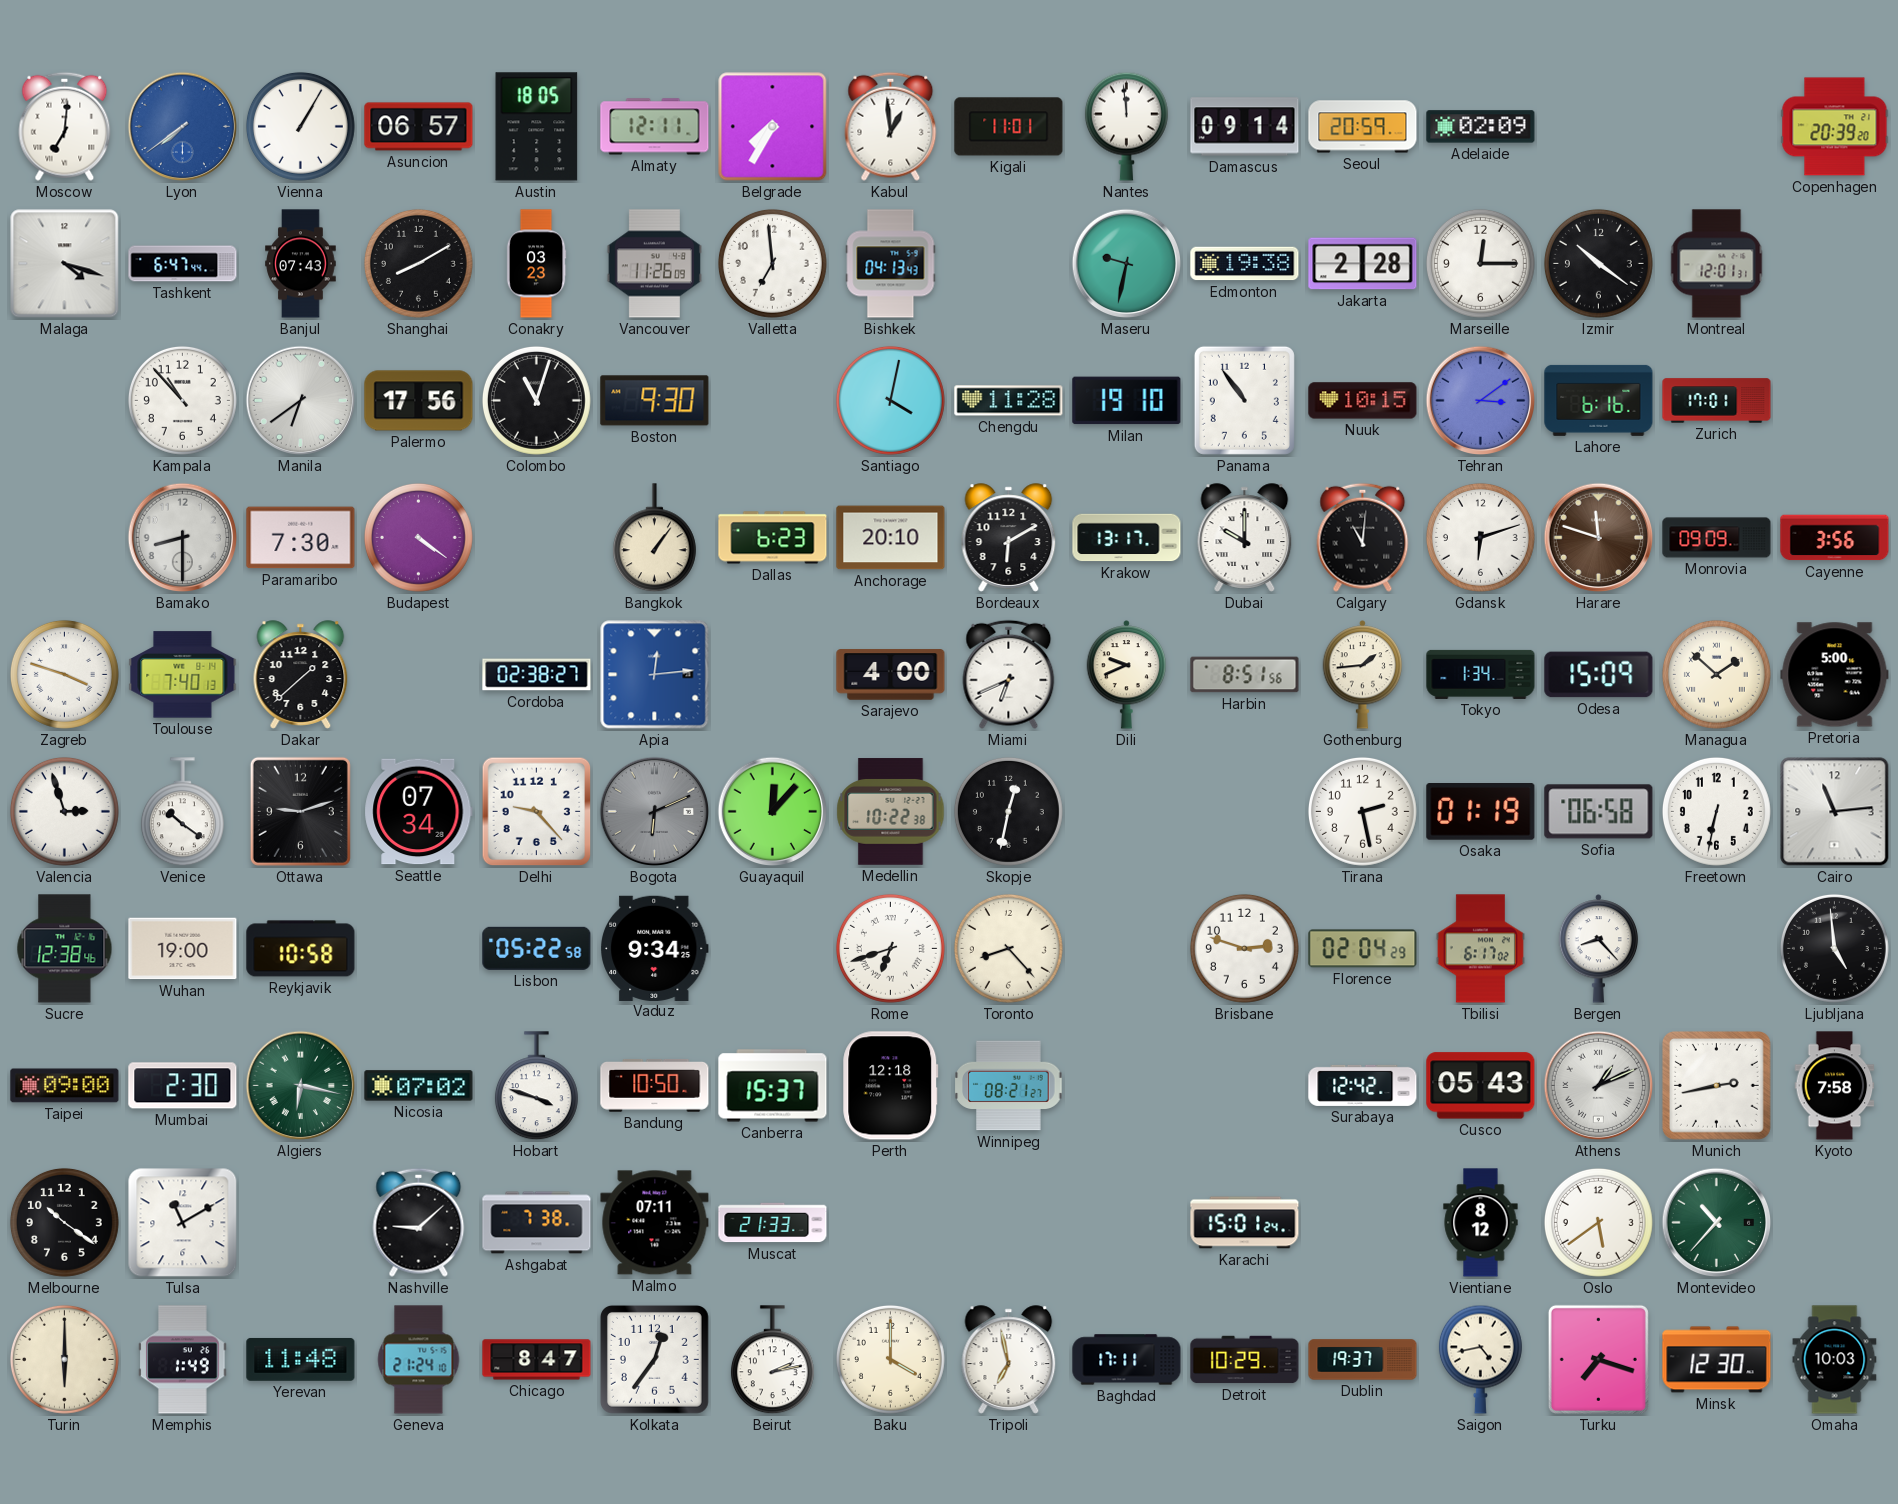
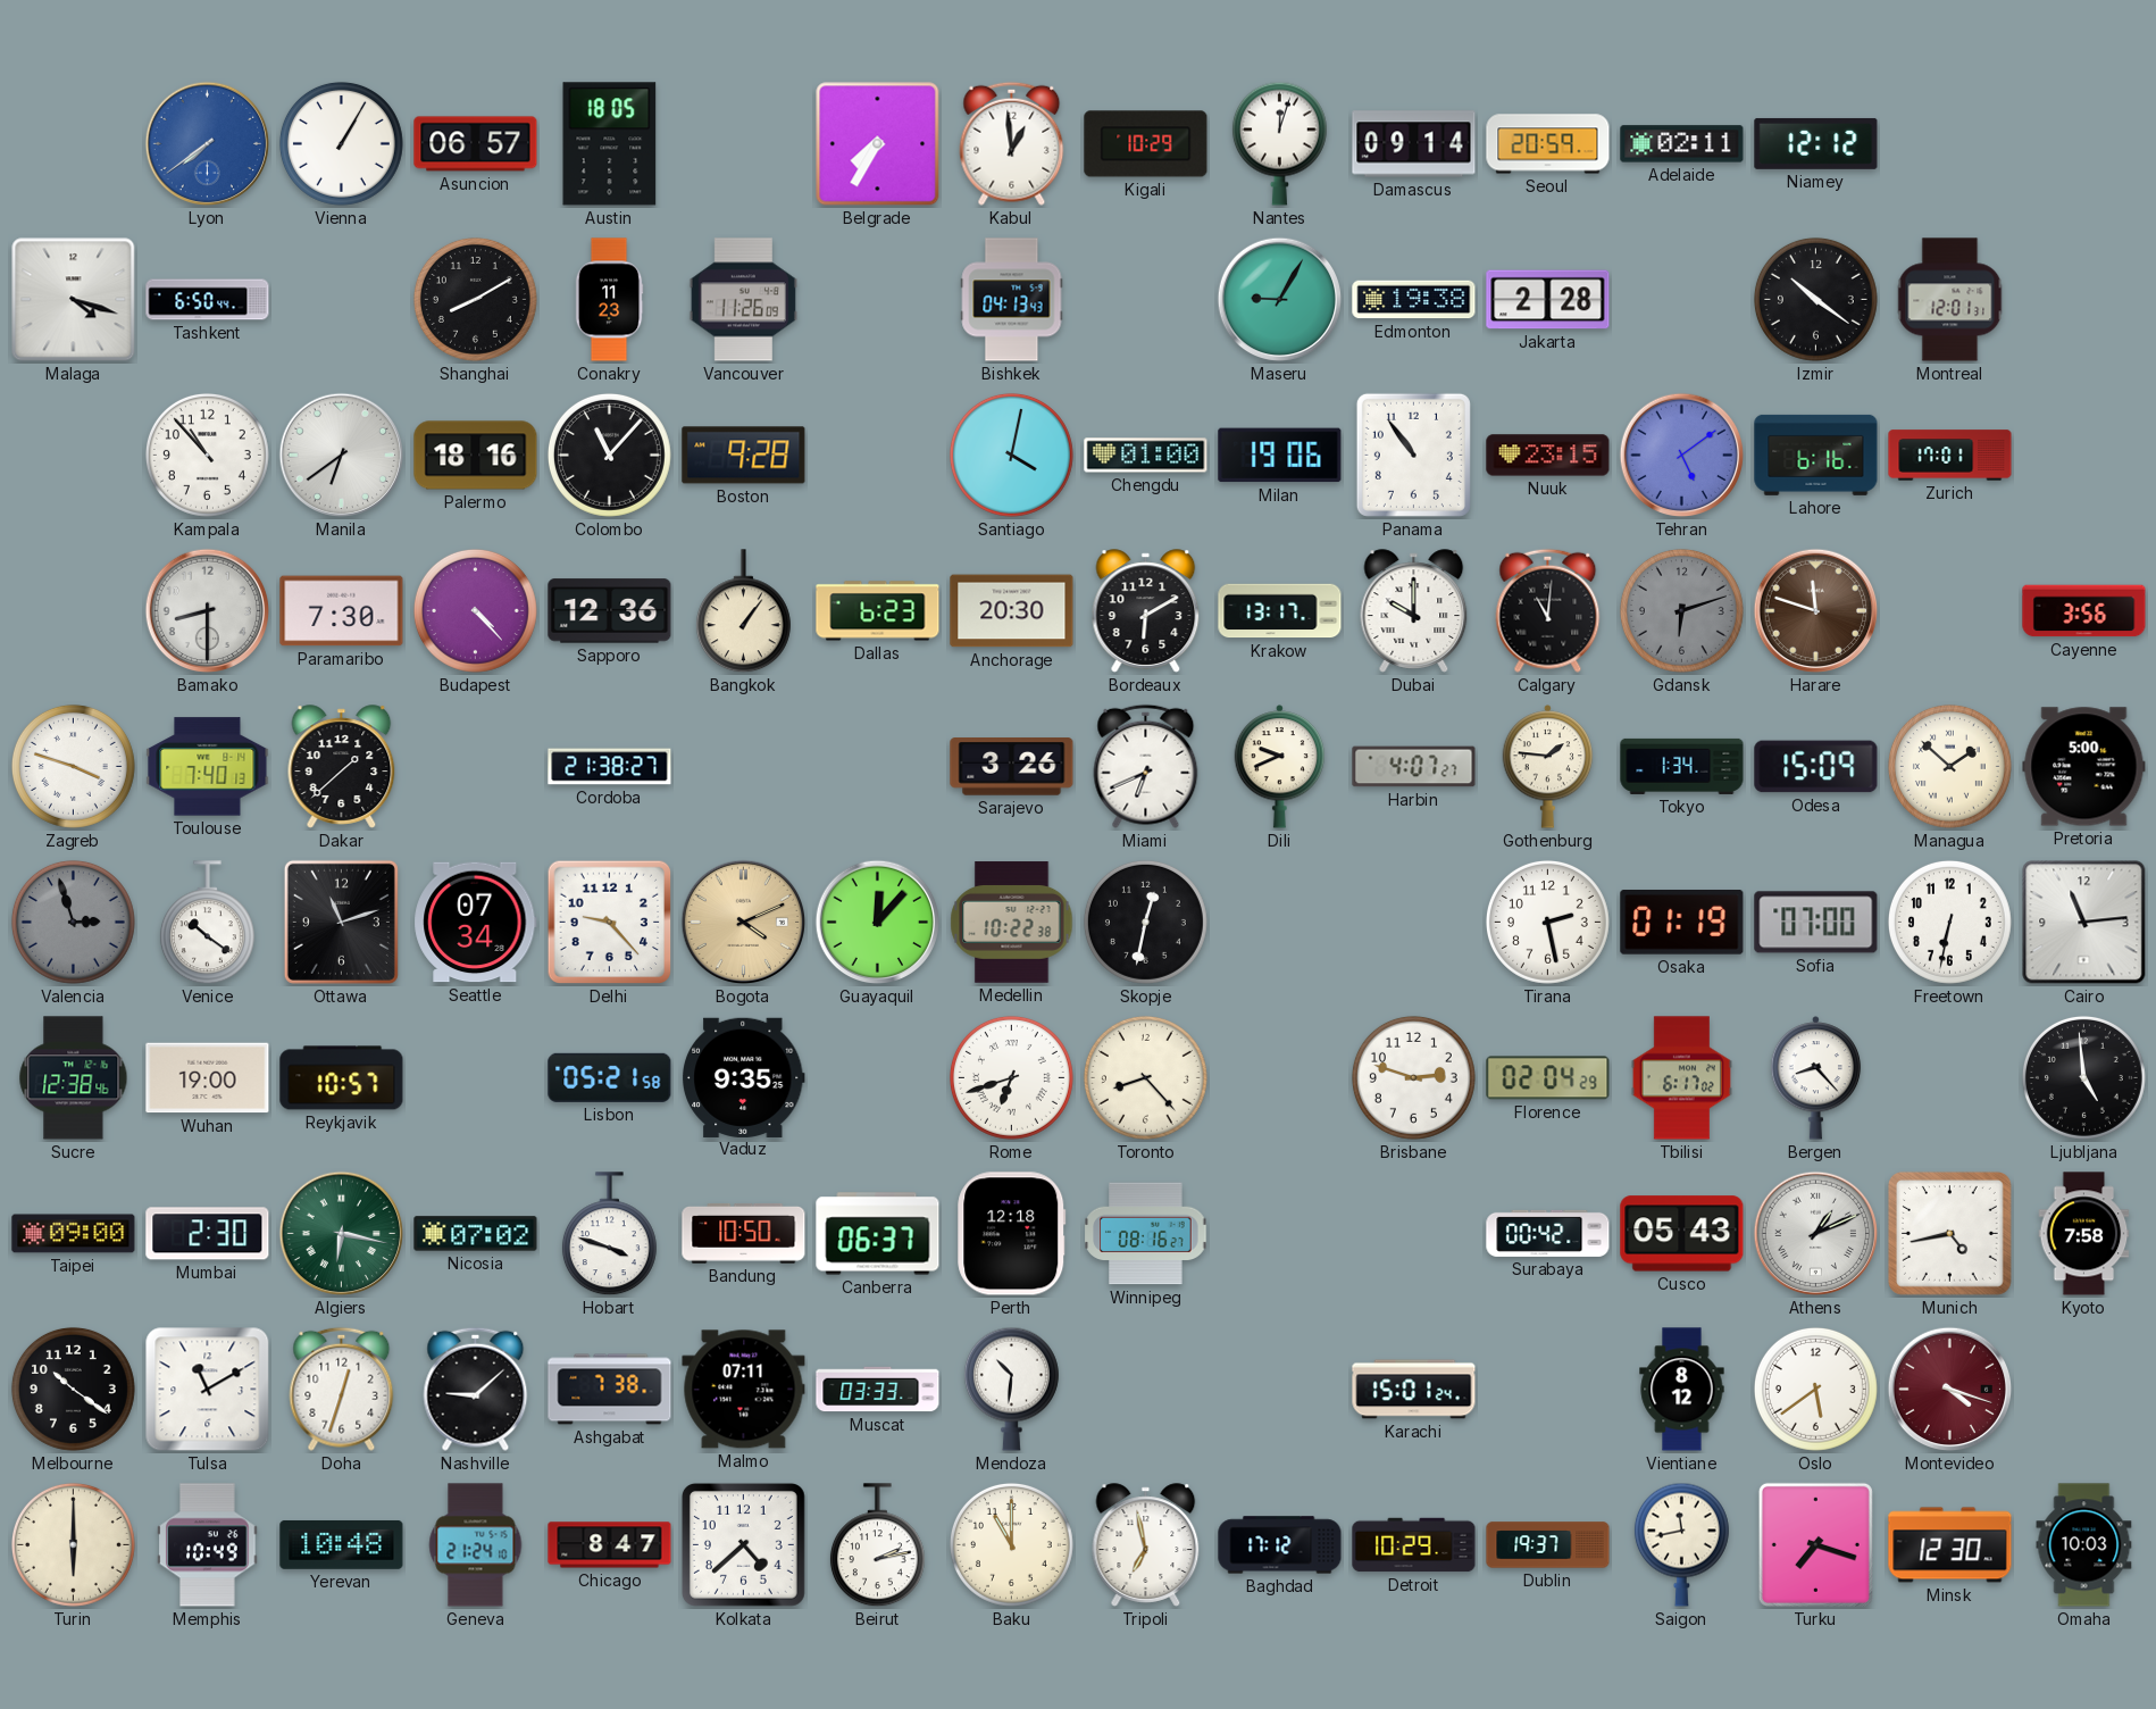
Moscow: 7:01 -> none (65, 126)
Almaty: 12:11 -> none (655, 127)
Kigali: 11:01 -> 10:29 (1146, 144)
Nantes: 11:59 -> 12:03 (1279, 143)
Adelaide: 02:09 -> 02:11 (1682, 144)
Niamey: none -> 12:12 (1816, 143)
Copenhagen: 20:39 -> none (1835, 127)
Tashkent: 6:47 -> 6:50 (208, 300)
Banjul: 07:43 -> none (301, 264)
Conakry: 03:23 -> 11:23 (609, 300)
Valletta: 6:59 -> none (772, 263)
Maseru: 9:32 -> 9:05 (1280, 300)
Marseille: 12:15 -> none (1480, 263)
Palermo: 17:56 -> 18:16 (476, 456)
Colombo: 11:03 -> 11:07 (609, 455)
Boston: 9:30 -> 9:28 (744, 456)
Chengdu: 11:28 -> 01:00 (1146, 456)
Milan: 19:10 -> 19:06 (1280, 456)
Nuuk: 10:15 -> 23:15 (1548, 456)
Tehran: 3:09 -> 5:09 (1682, 456)
Budapest: 4:21 -> 4:23 (475, 610)
Sapporo: none -> 12:36 (610, 611)
Anchorage: 20:10 -> 20:30 (1012, 611)
Gdansk dial: white -> grey (1681, 610)
Monrovia: 09:09 -> none (1717, 538)
Cordoba: 02:38 -> 21:38 (610, 767)
Apia: 12:14 -> none (655, 675)
Sarajevo: 4:00 -> 3:26 (1012, 767)
Harbin: 8:51 -> 4:07 (1414, 767)
Gothenburg: 1:44 -> 1:46 (1548, 767)
Valencia dial: white -> grey (73, 922)
Ottawa: 9:12 -> 11:12 (341, 922)
Bogota: 6:11 -> 4:11 (744, 923)
Bogota dial: grey -> champagne (744, 923)
Sofia: 06:58 -> 07:00 (1816, 923)
Reykjavik: 10:58 -> 10:57 (342, 1078)
Lisbon: 05:22 -> 05:21 (610, 1077)
Vaduz: 9:34 -> 9:35 (744, 1077)
Canberra: 15:37 -> 06:37 (878, 1234)
Winnipeg: 08:21 -> 08:16 (1146, 1234)
Surabaya: 12:42 -> 00:42 (1548, 1233)
Munich: 2:43 -> 4:43 (1949, 1233)
Doha: none -> 12:33 (342, 1389)
Muscat: 21:33 -> 03:33 (878, 1390)
Mendoza: none -> 10:31 (1011, 1389)
Montevideo: 10:37 -> 4:18 (1950, 1390)
Montevideo dial: green -> burgundy (1950, 1390)
Memphis: 1:49 -> 10:49 (208, 1545)
Yerevan: 11:48 -> 10:48 (342, 1544)
Kolkata: 12:36 -> 4:38 (743, 1544)
Baku: 4:00 -> 11:00 (1011, 1544)
Baghdad: 17:11 -> 17:12 (1280, 1545)
Saigon: 4:43 -> 11:43 (1681, 1544)
